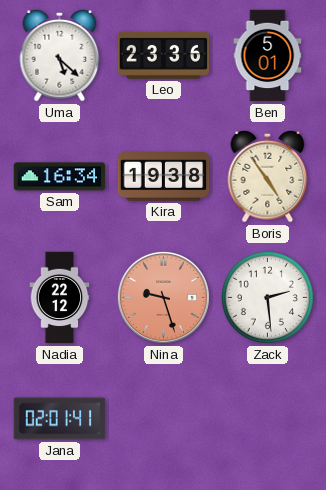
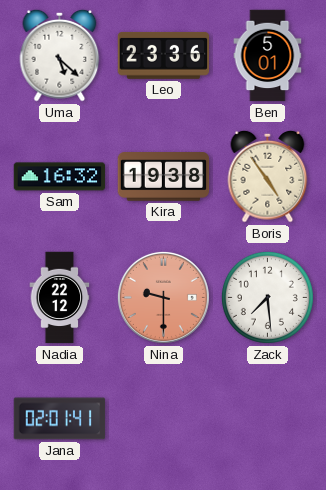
Sam: 16:34 -> 16:32 (60, 177)
Nina: 9:27 -> 9:30 (163, 297)
Zack: 2:29 -> 7:29 (267, 297)
